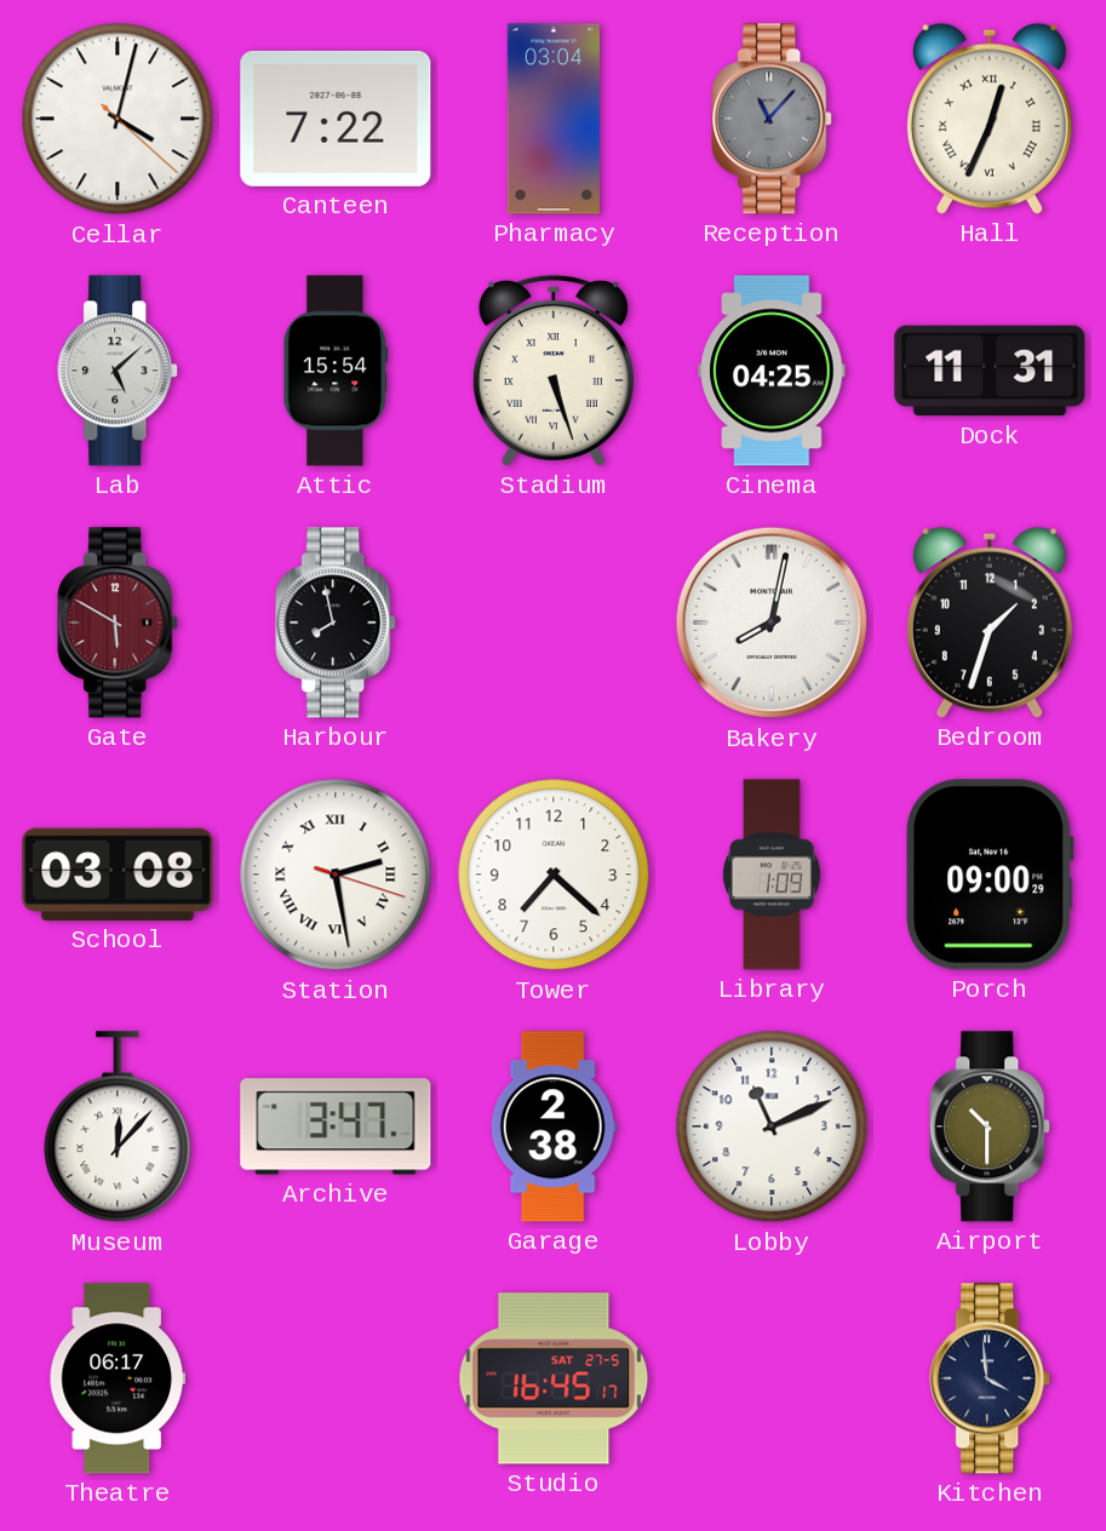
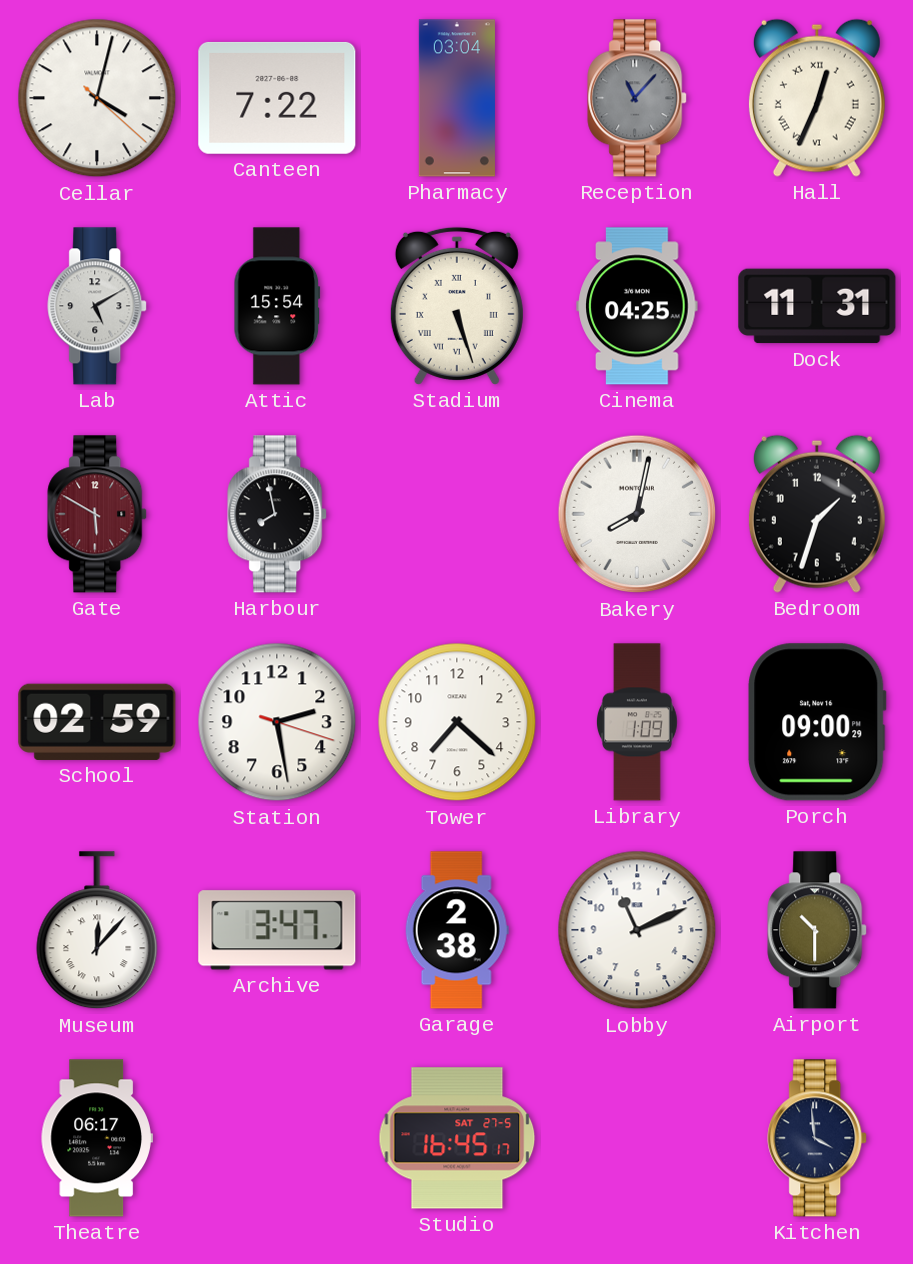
Lab: 5:08 -> 5:10 (98, 306)
School: 03:08 -> 02:59 (97, 722)
Station numerals: Roman -> Arabic (277, 722)
